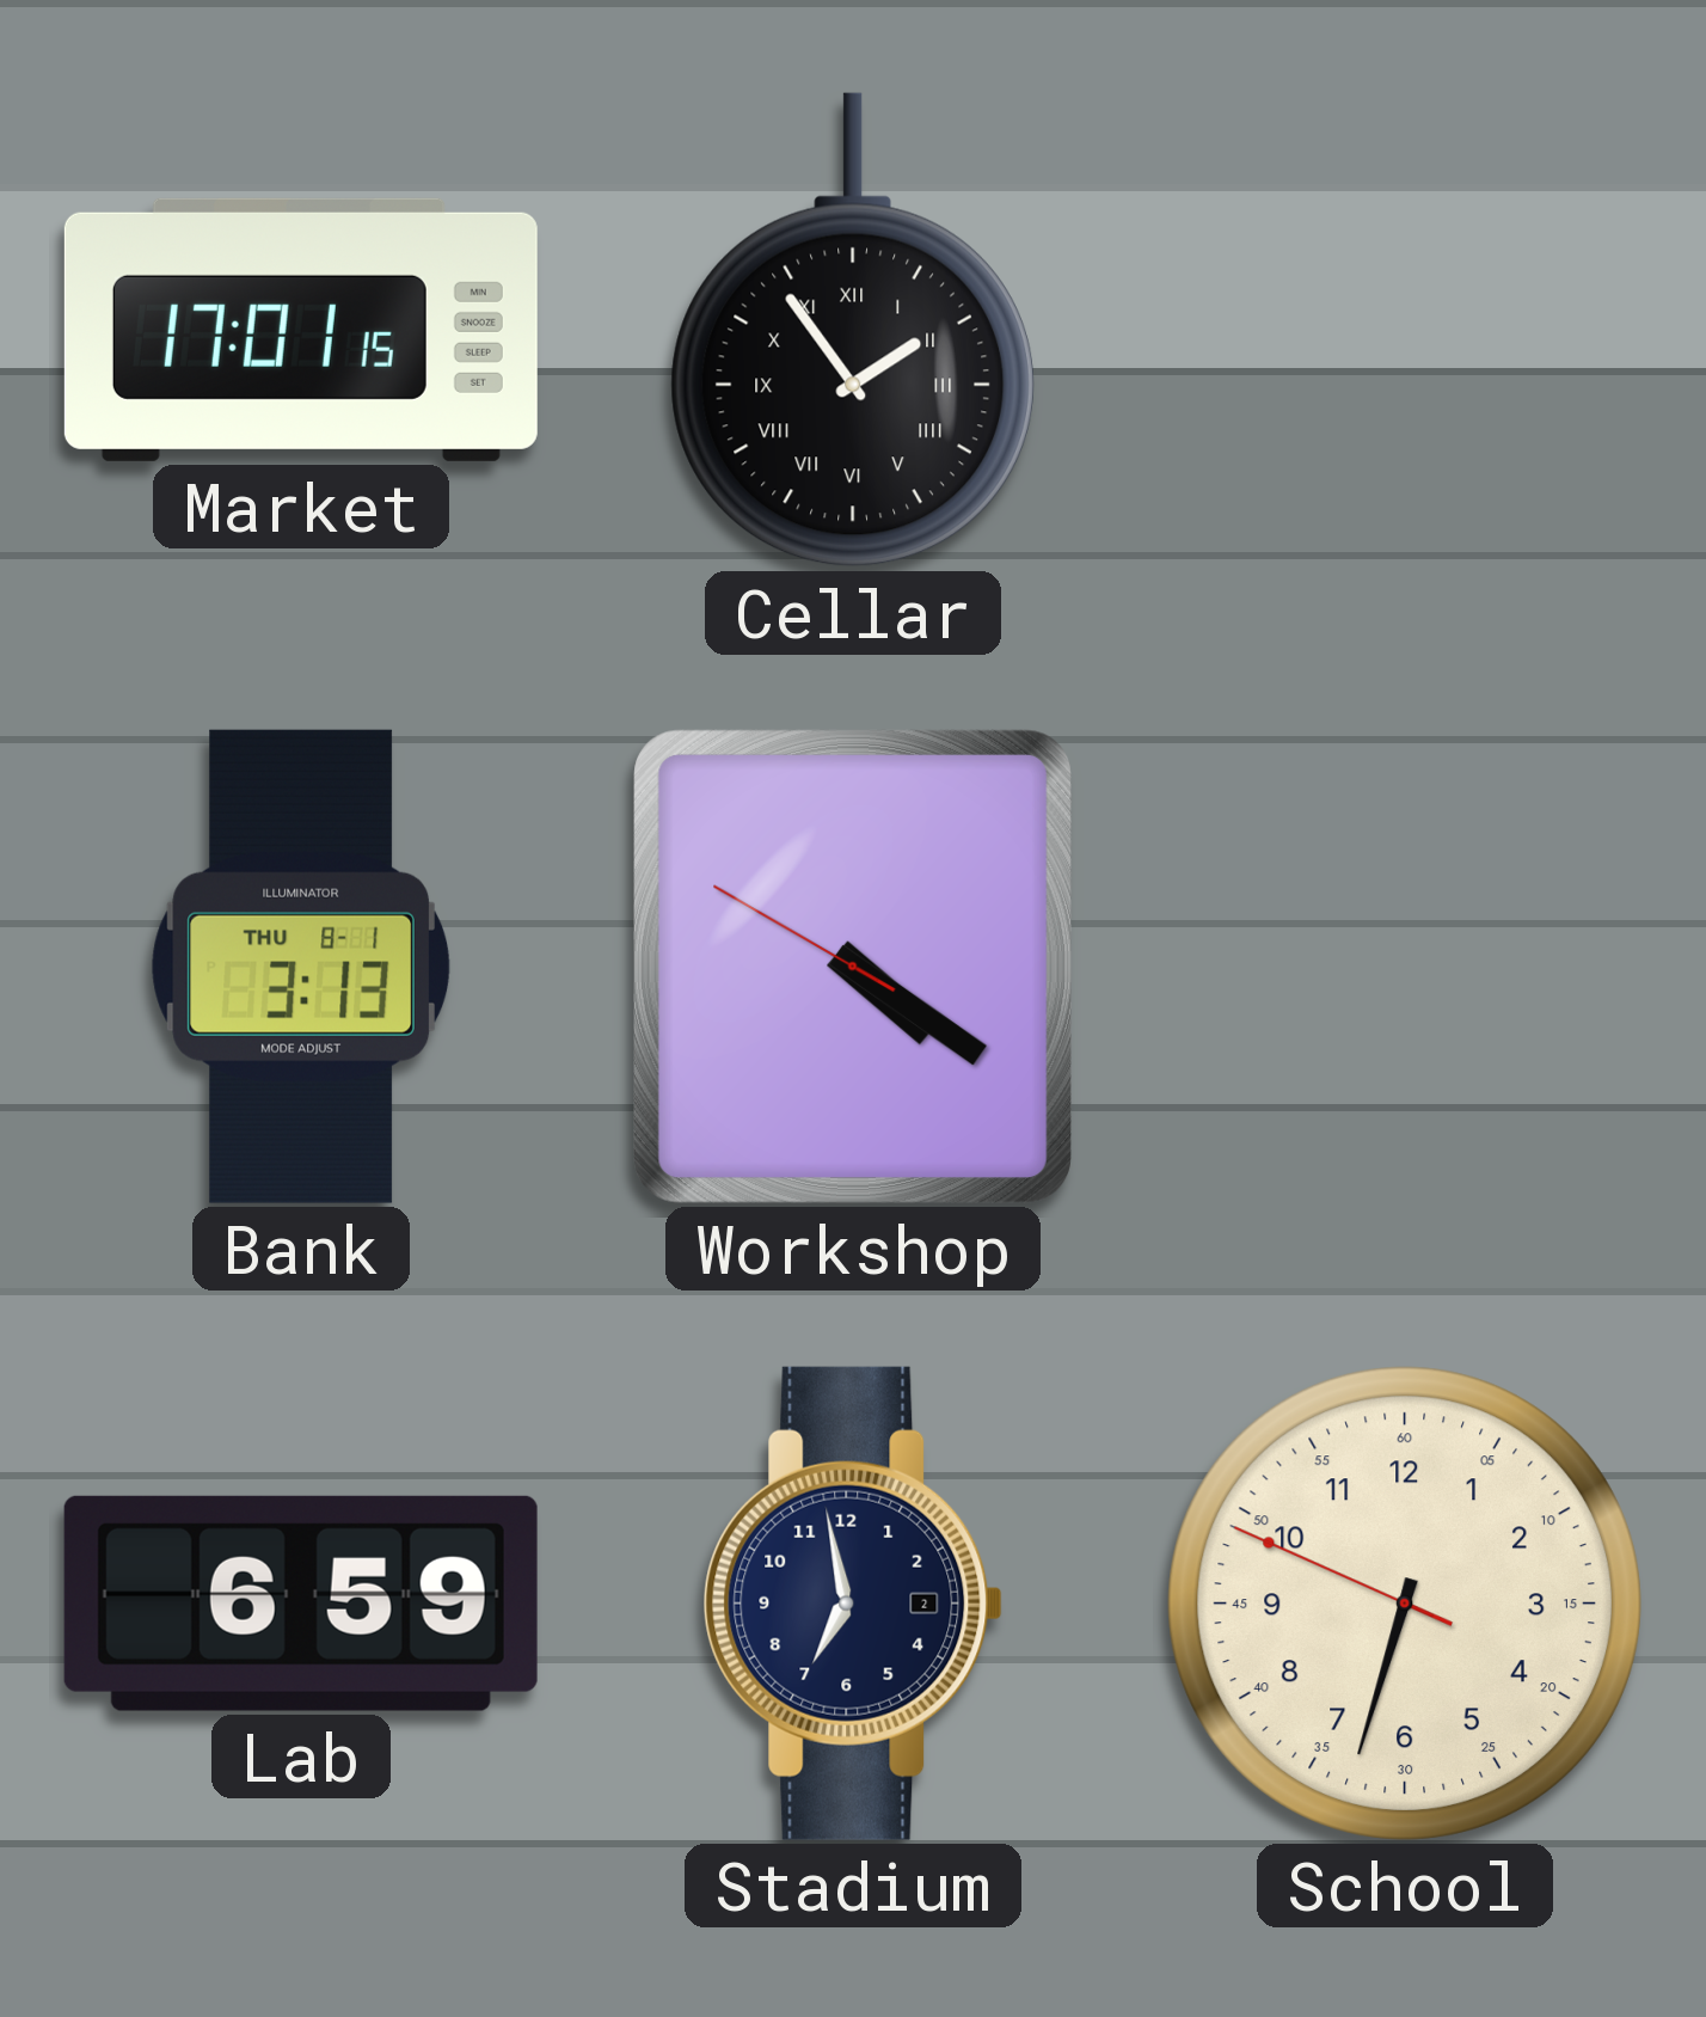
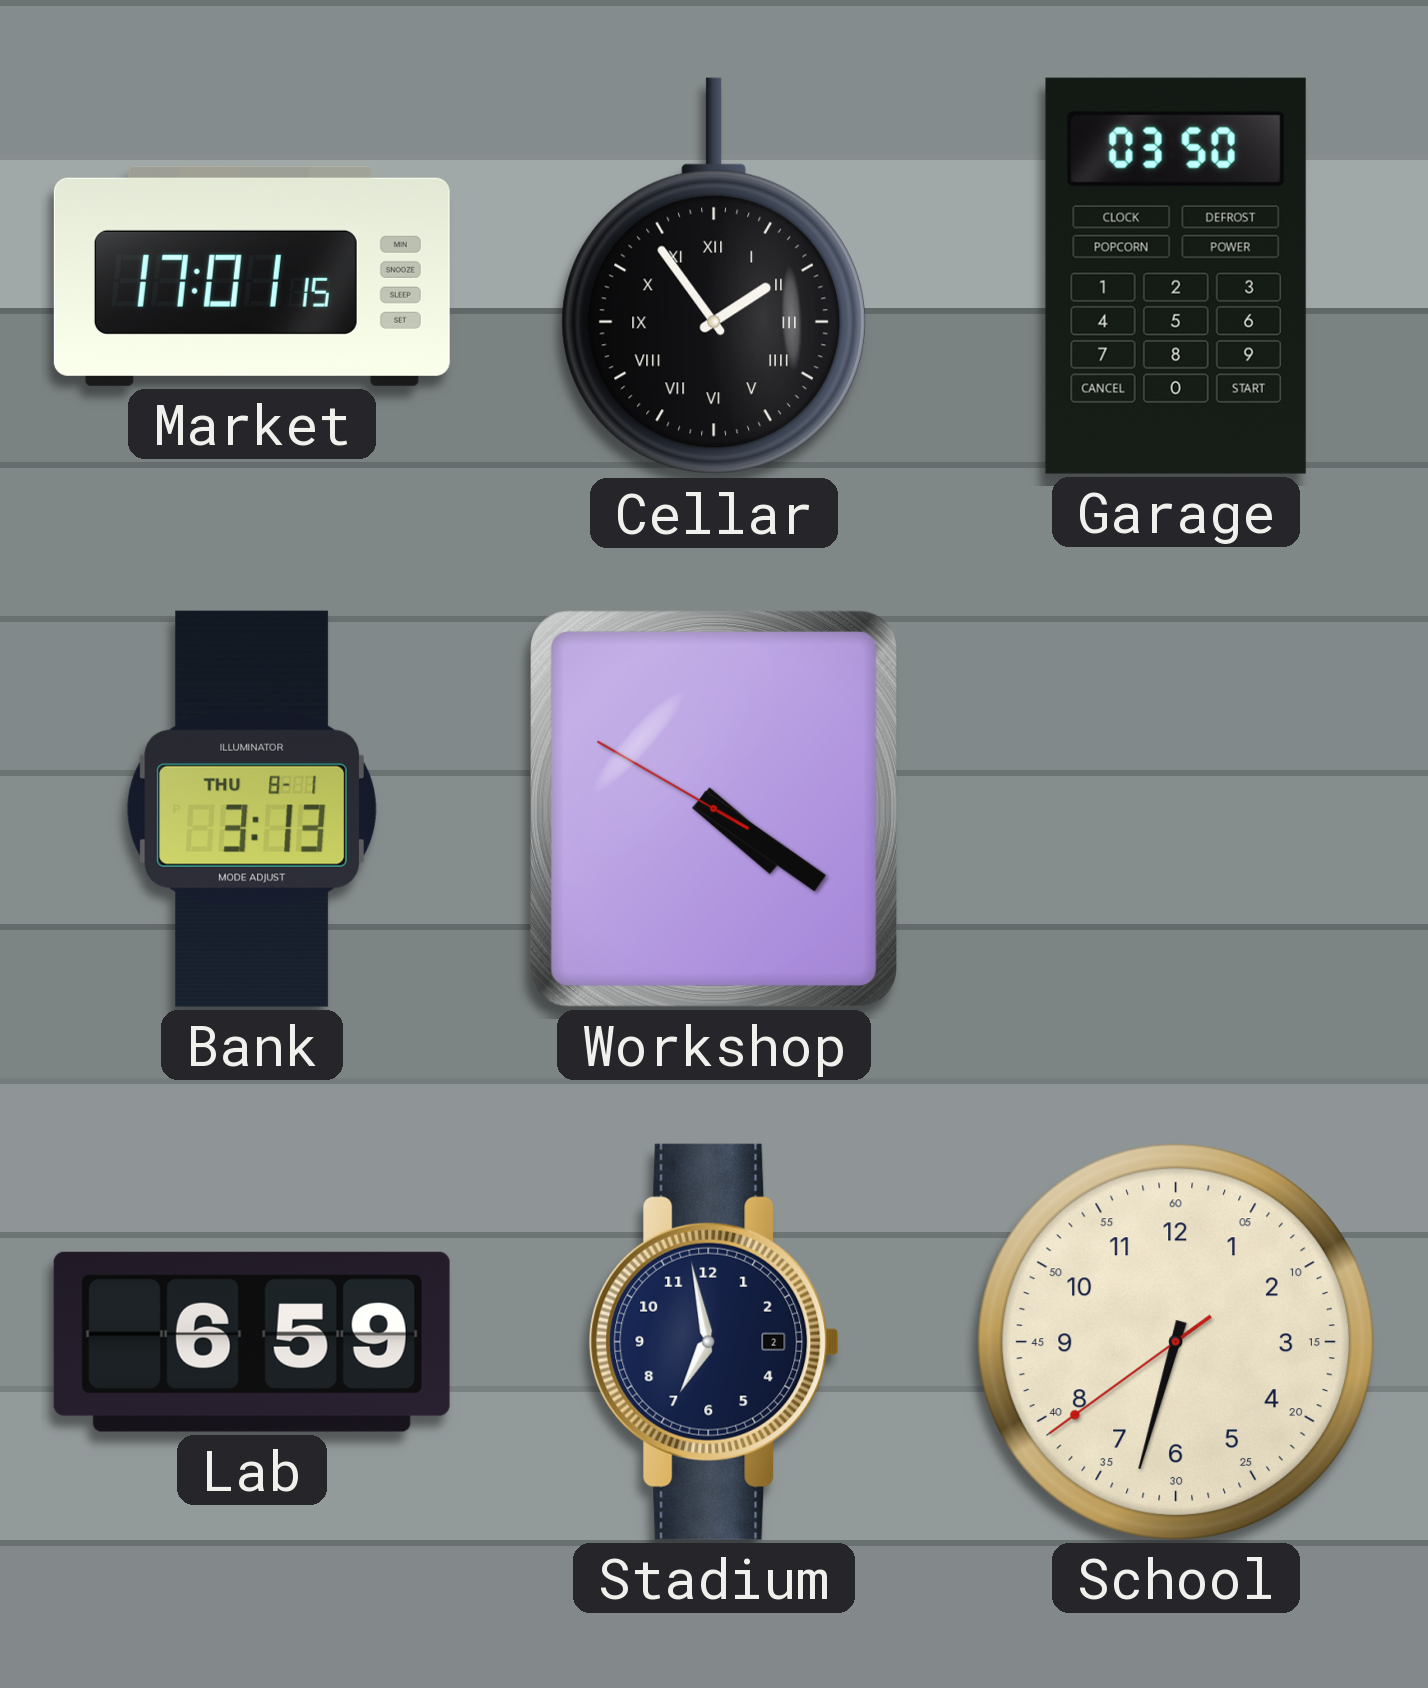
Garage: none -> 03:50 (1176, 276)
School: 6:32:49 -> 6:32:39 (1176, 1342)
